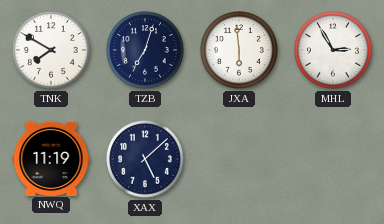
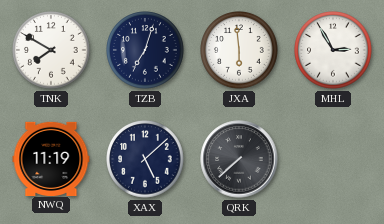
QRK: none -> 7:38 (239, 159)
